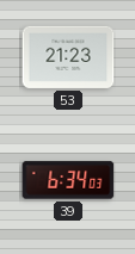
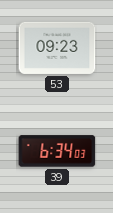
53: 21:23 -> 09:23 (57, 48)
